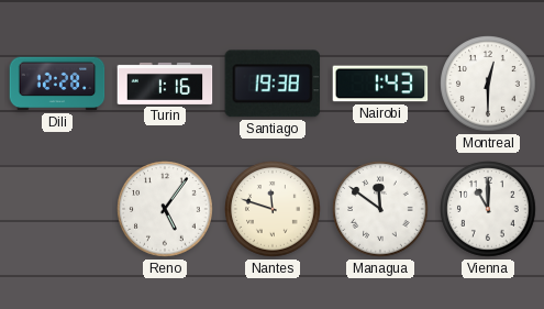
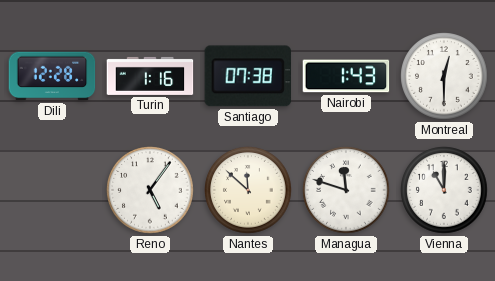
Santiago: 19:38 -> 07:38 (247, 76)
Nantes: 11:48 -> 11:52 (248, 190)
Managua: 11:51 -> 11:48 (346, 190)
